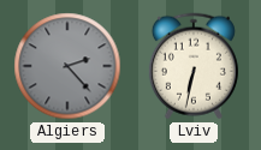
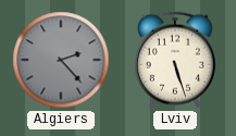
Lviv: 6:32 -> 5:27 (175, 60)
